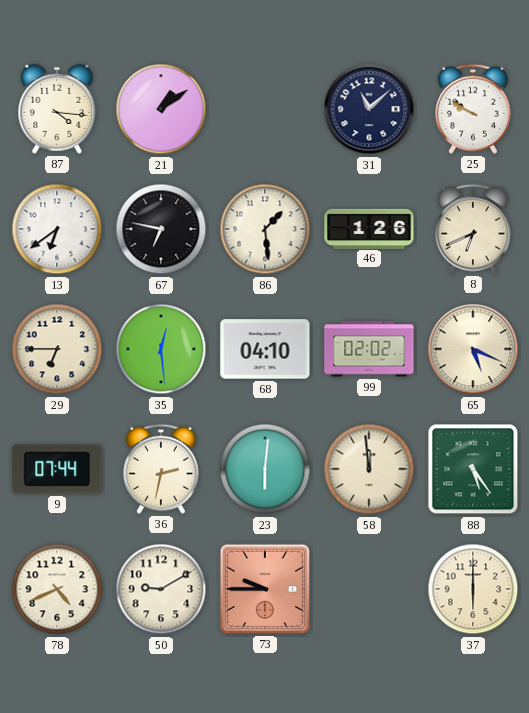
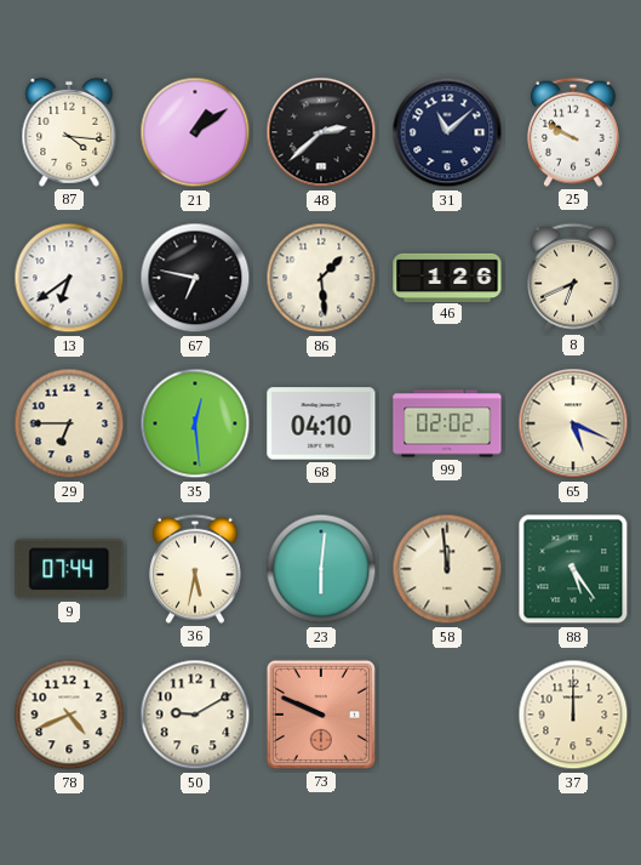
48: none -> 2:38 (321, 132)
36: 2:32 -> 5:32 (195, 569)
73: 9:45 -> 9:49 (321, 715)
37: 6:00 -> 12:00 (573, 715)
